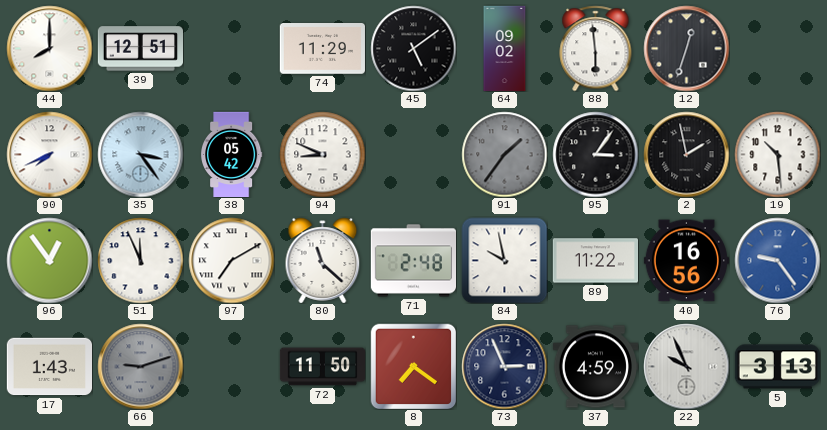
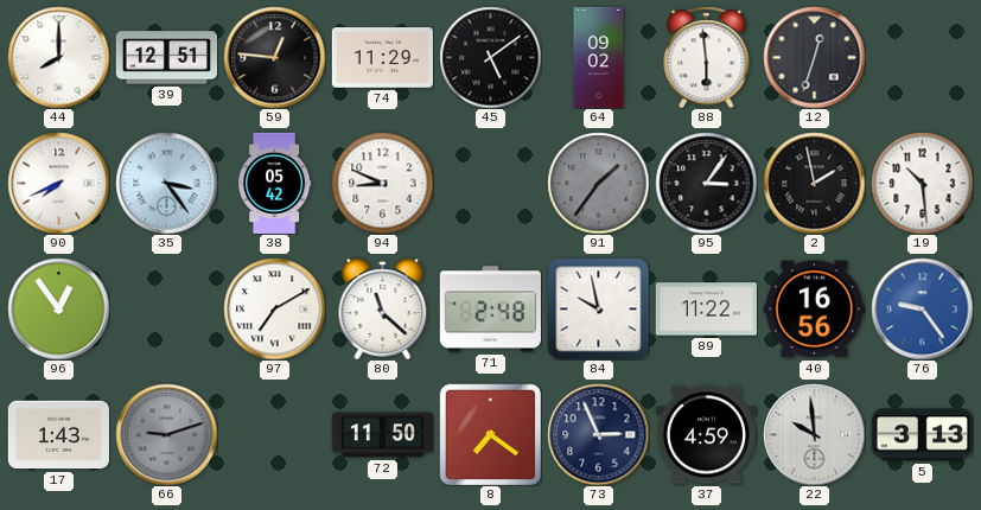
59: none -> 12:46 (274, 57)
51: 11:56 -> none (140, 260)
22: 9:56 -> 9:59 (814, 434)
